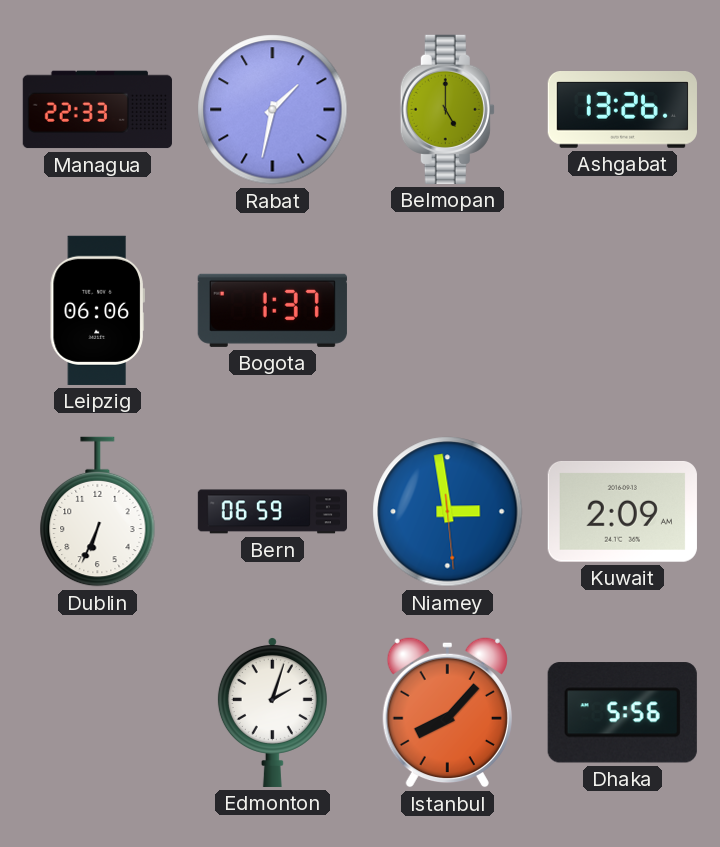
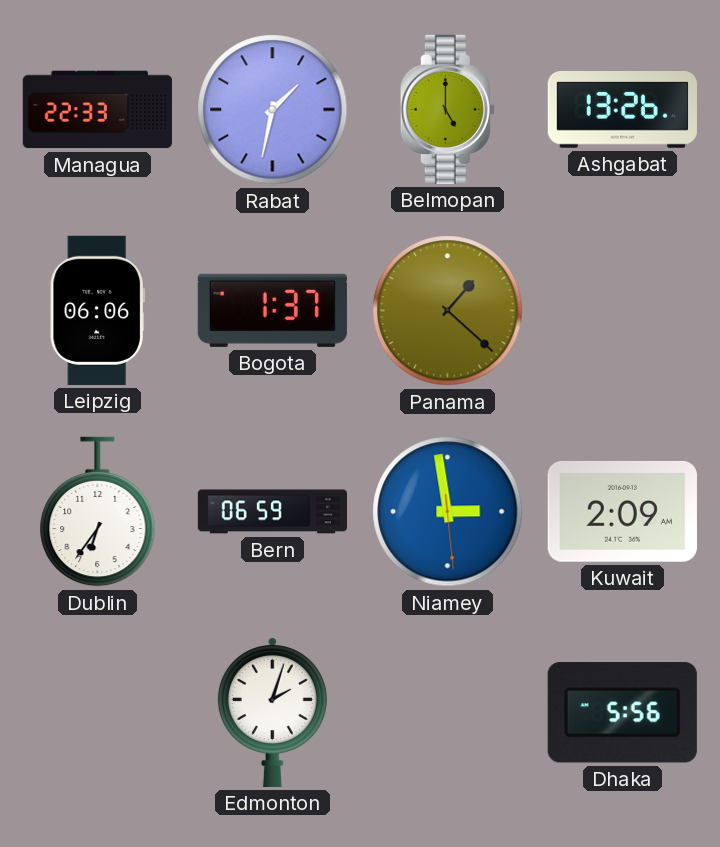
Panama: none -> 1:22 (448, 311)
Dublin: 6:34 -> 6:36 (98, 512)
Istanbul: 8:07 -> none (447, 712)
